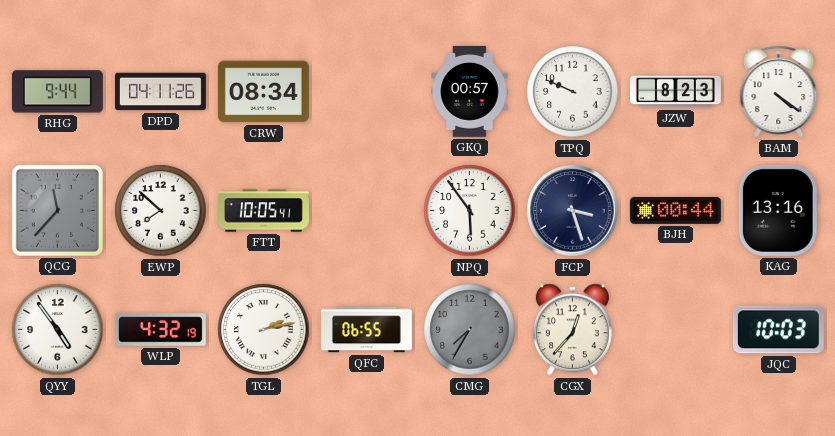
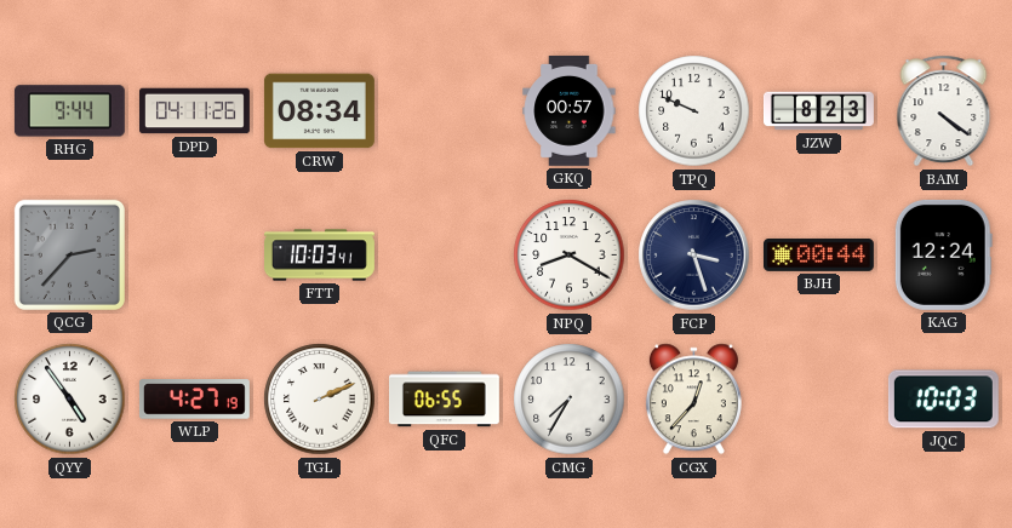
QCG: 11:37 -> 2:37 (69, 254)
EWP: 7:52 -> none (161, 211)
FTT: 10:05 -> 10:03 (320, 256)
NPQ: 5:54 -> 8:20 (570, 256)
KAG: 13:16 -> 12:24 (943, 254)
WLP: 4:32 -> 4:27 (194, 400)
TGL: 2:13 -> 2:11 (320, 400)
CMG dial: grey -> white (570, 400)
